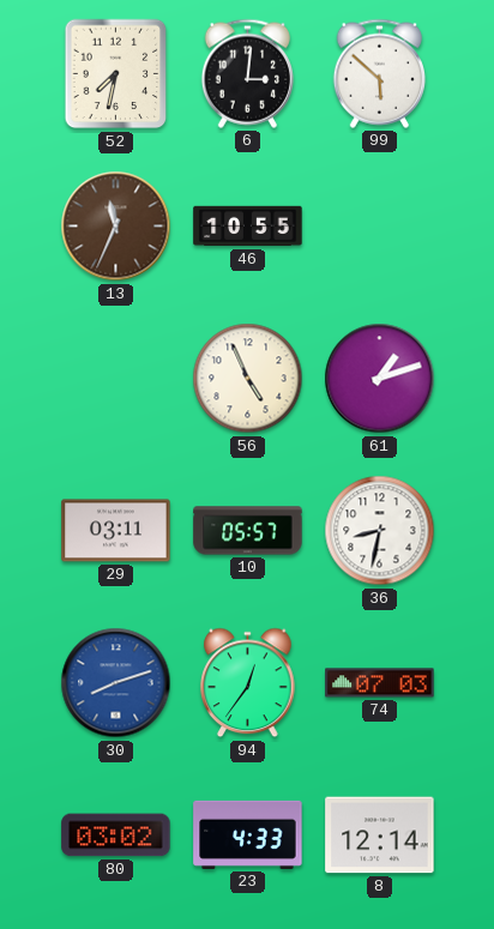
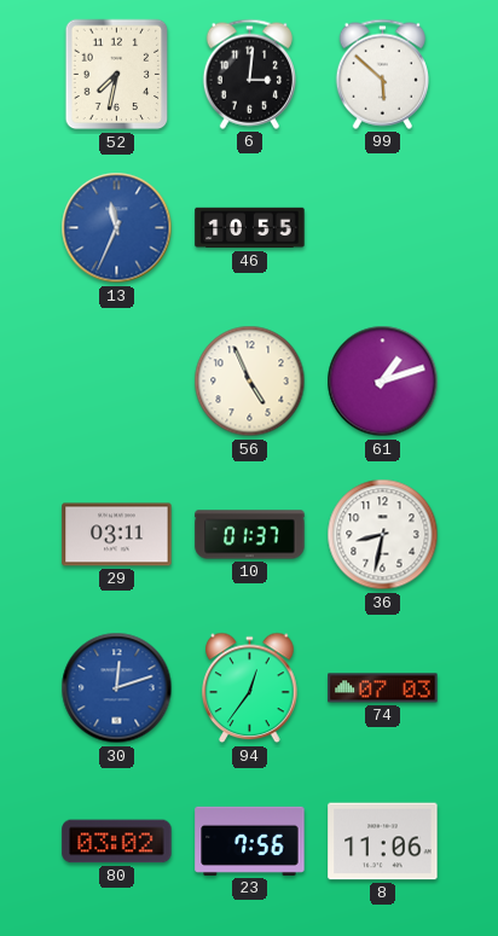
13 dial: brown -> blue (117, 228)
10: 05:57 -> 01:37 (250, 535)
30: 8:12 -> 12:12 (117, 688)
23: 4:33 -> 7:56 (250, 841)
8: 12:14 -> 11:06 (383, 842)
